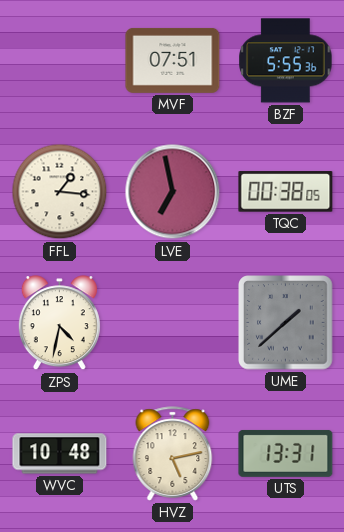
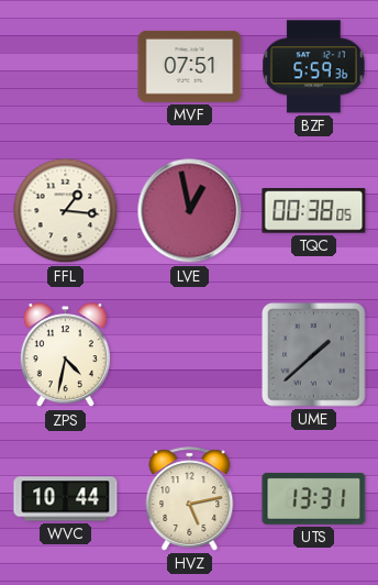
BZF: 5:55 -> 5:59 (314, 67)
LVE: 6:58 -> 12:58 (190, 211)
WVC: 10:48 -> 10:44 (66, 499)
